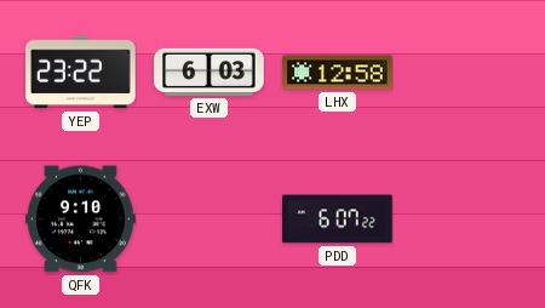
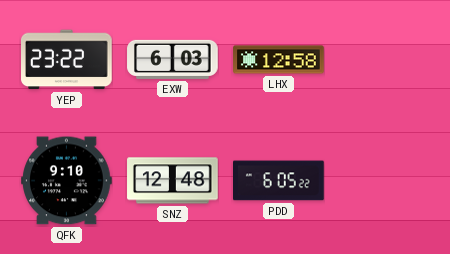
SNZ: none -> 12:48 (173, 181)
PDD: 6:07 -> 6:05 (279, 181)
